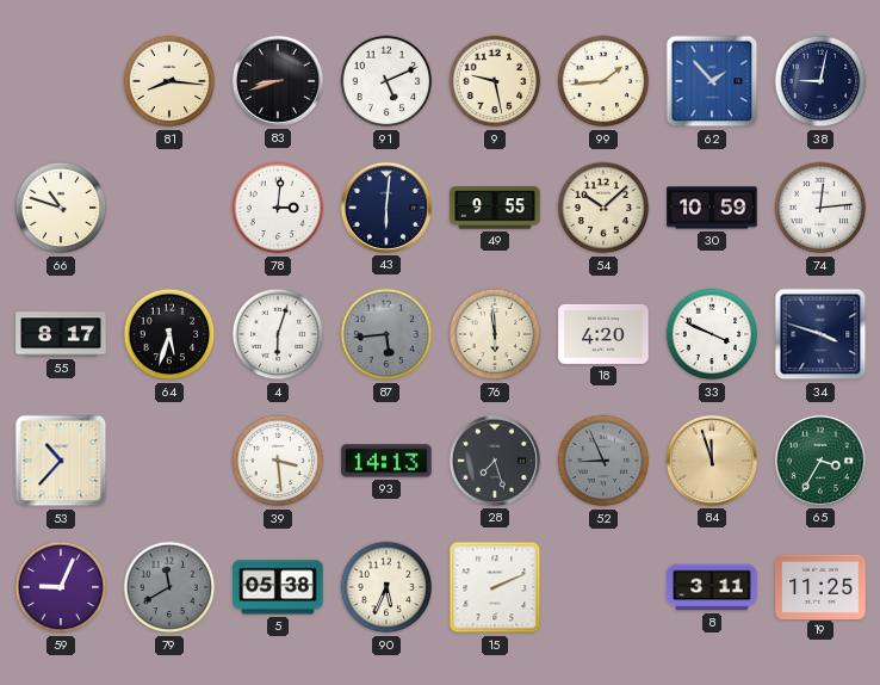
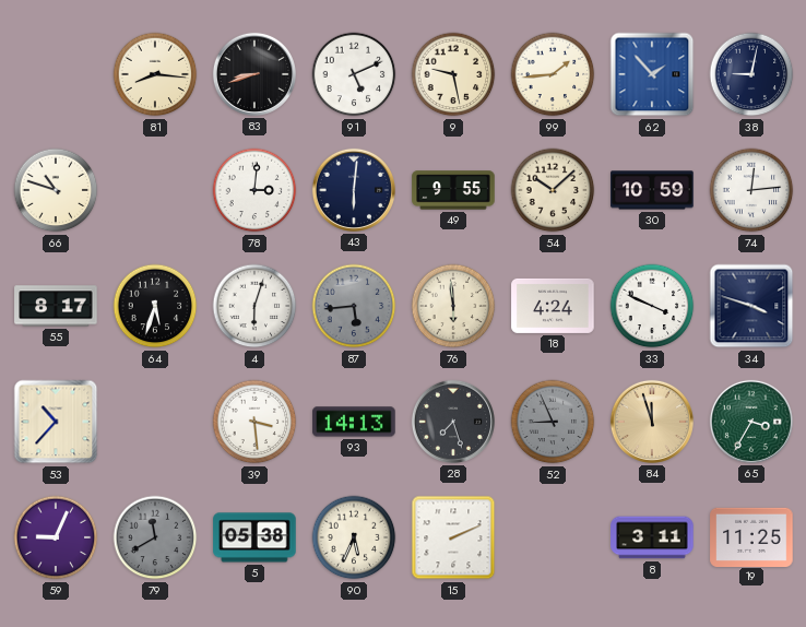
18: 4:20 -> 4:24 (553, 306)
